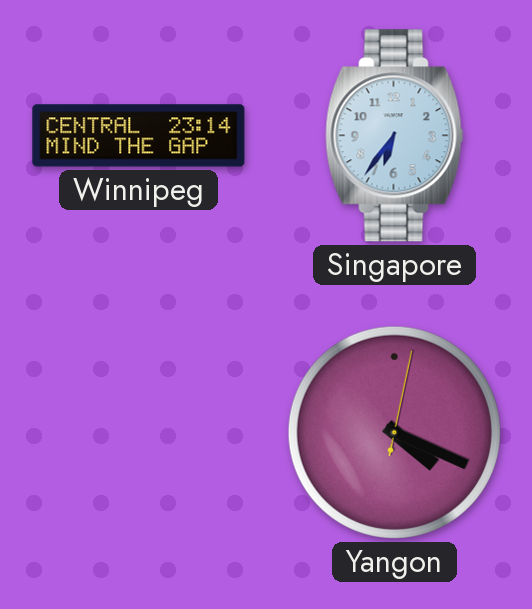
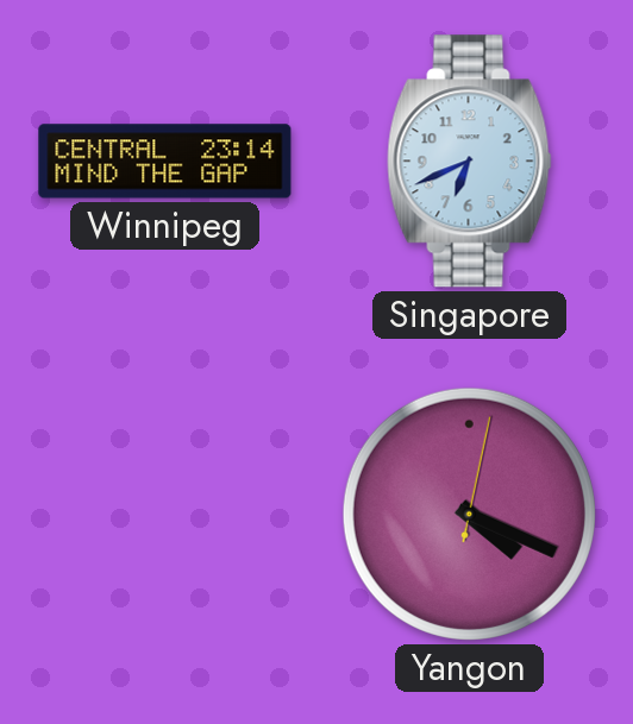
Singapore: 6:36 -> 6:41 (470, 162)
